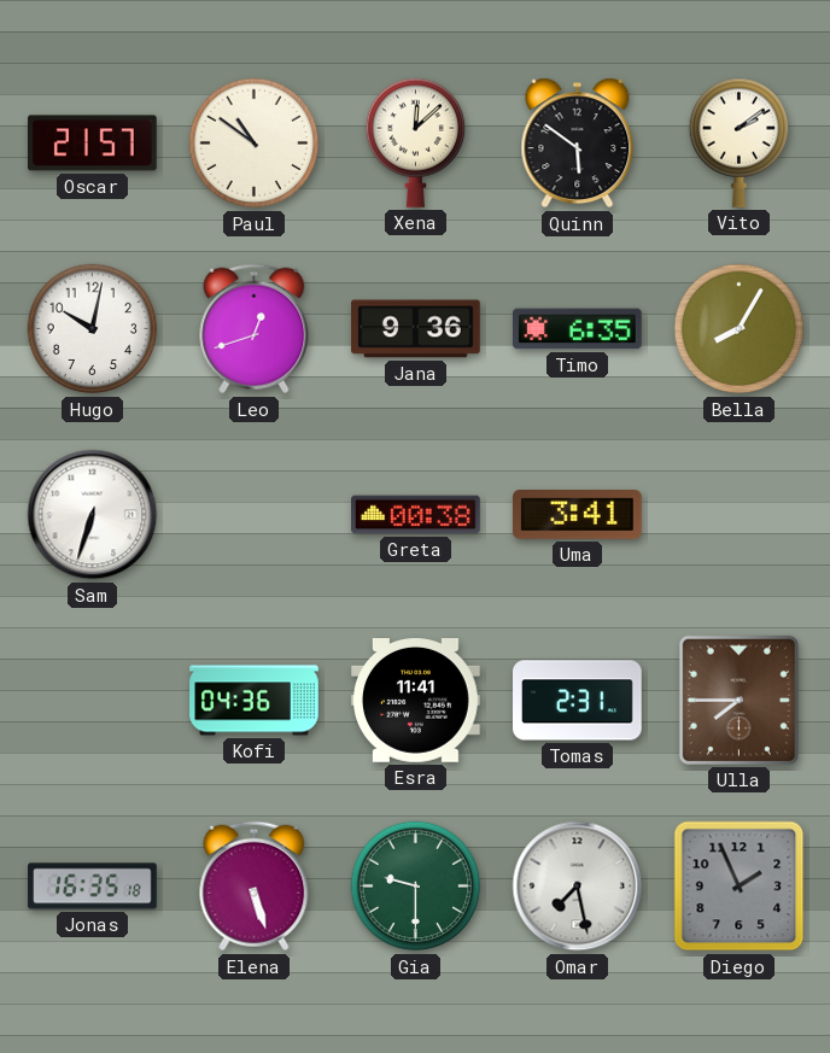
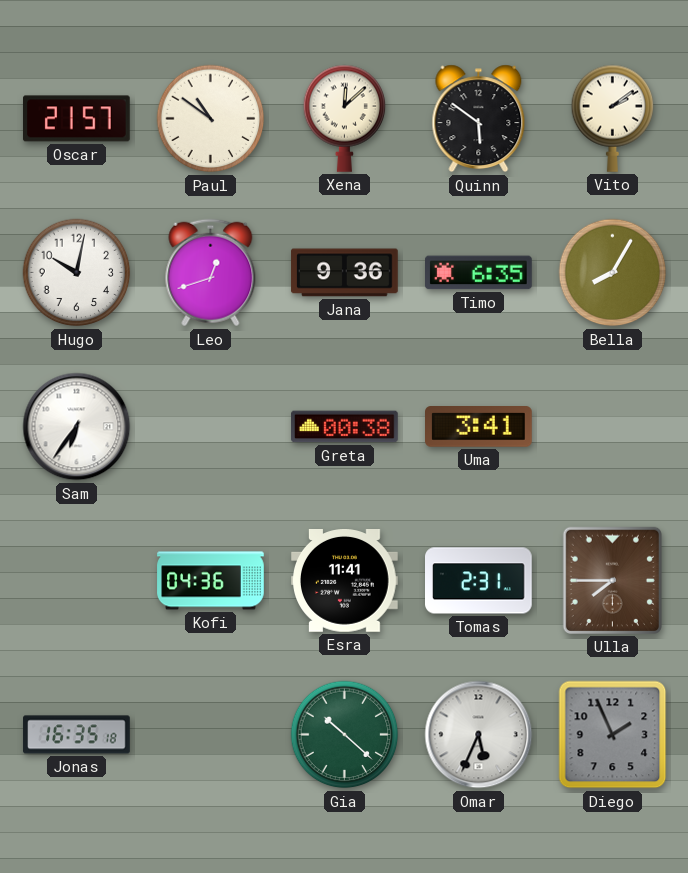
Sam: 6:33 -> 6:36 (77, 427)
Elena: 5:27 -> none (255, 887)
Gia: 9:30 -> 10:22 (345, 735)
Omar: 7:28 -> 5:34 (479, 735)
